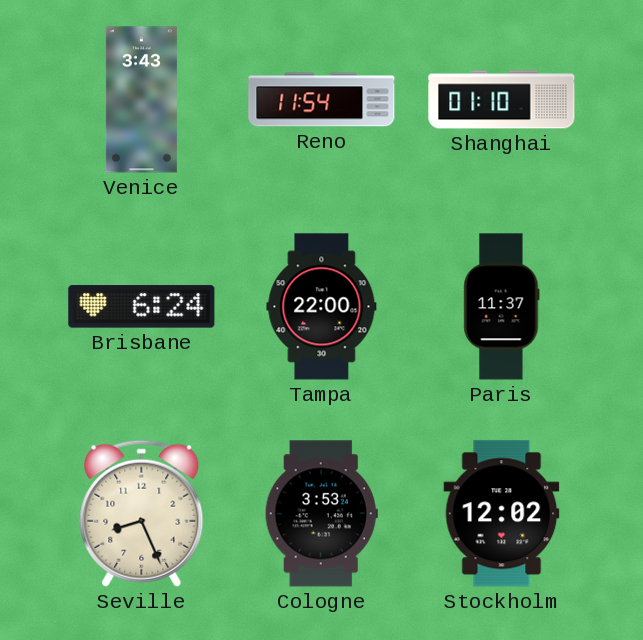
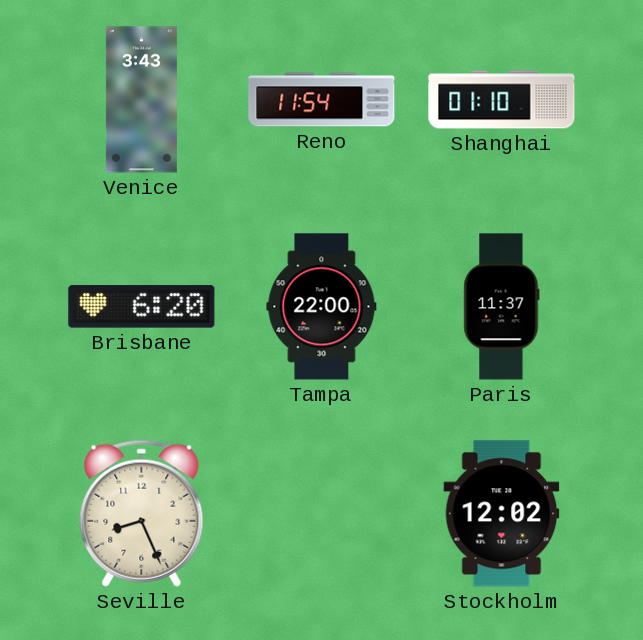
Brisbane: 6:24 -> 6:20 (142, 307)
Cologne: 3:53 -> none (321, 514)
